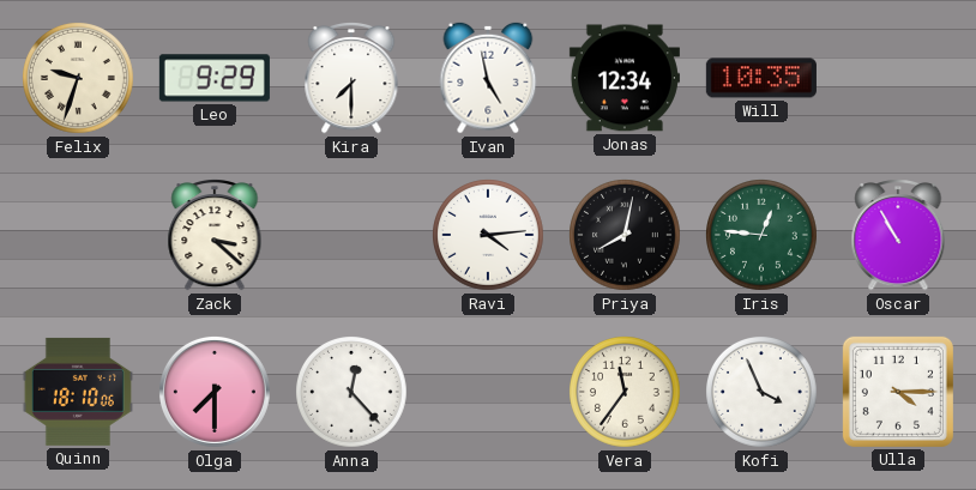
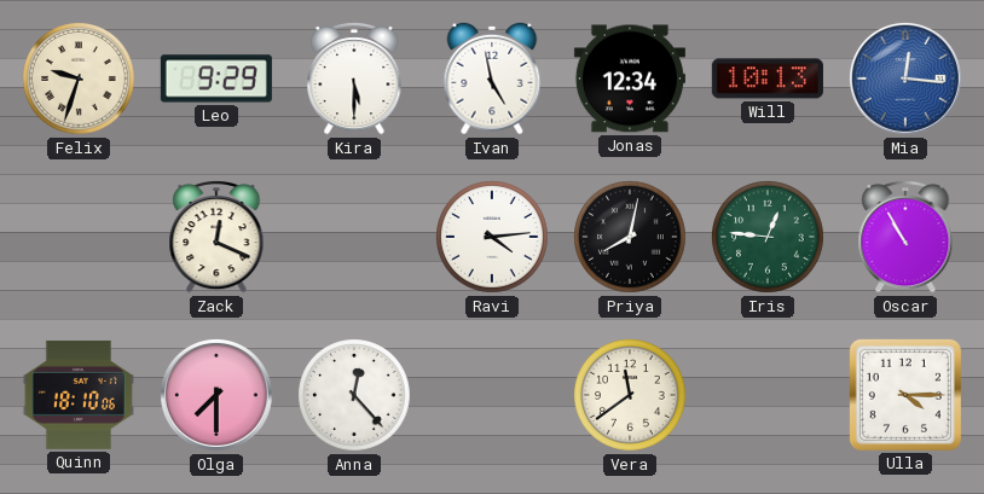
Kira: 7:30 -> 5:30 (354, 80)
Will: 10:35 -> 10:13 (768, 79)
Mia: none -> 12:16 (905, 79)
Zack: 3:22 -> 12:19 (216, 238)
Vera: 11:36 -> 11:39 (631, 396)
Kofi: 3:56 -> none (763, 393)
